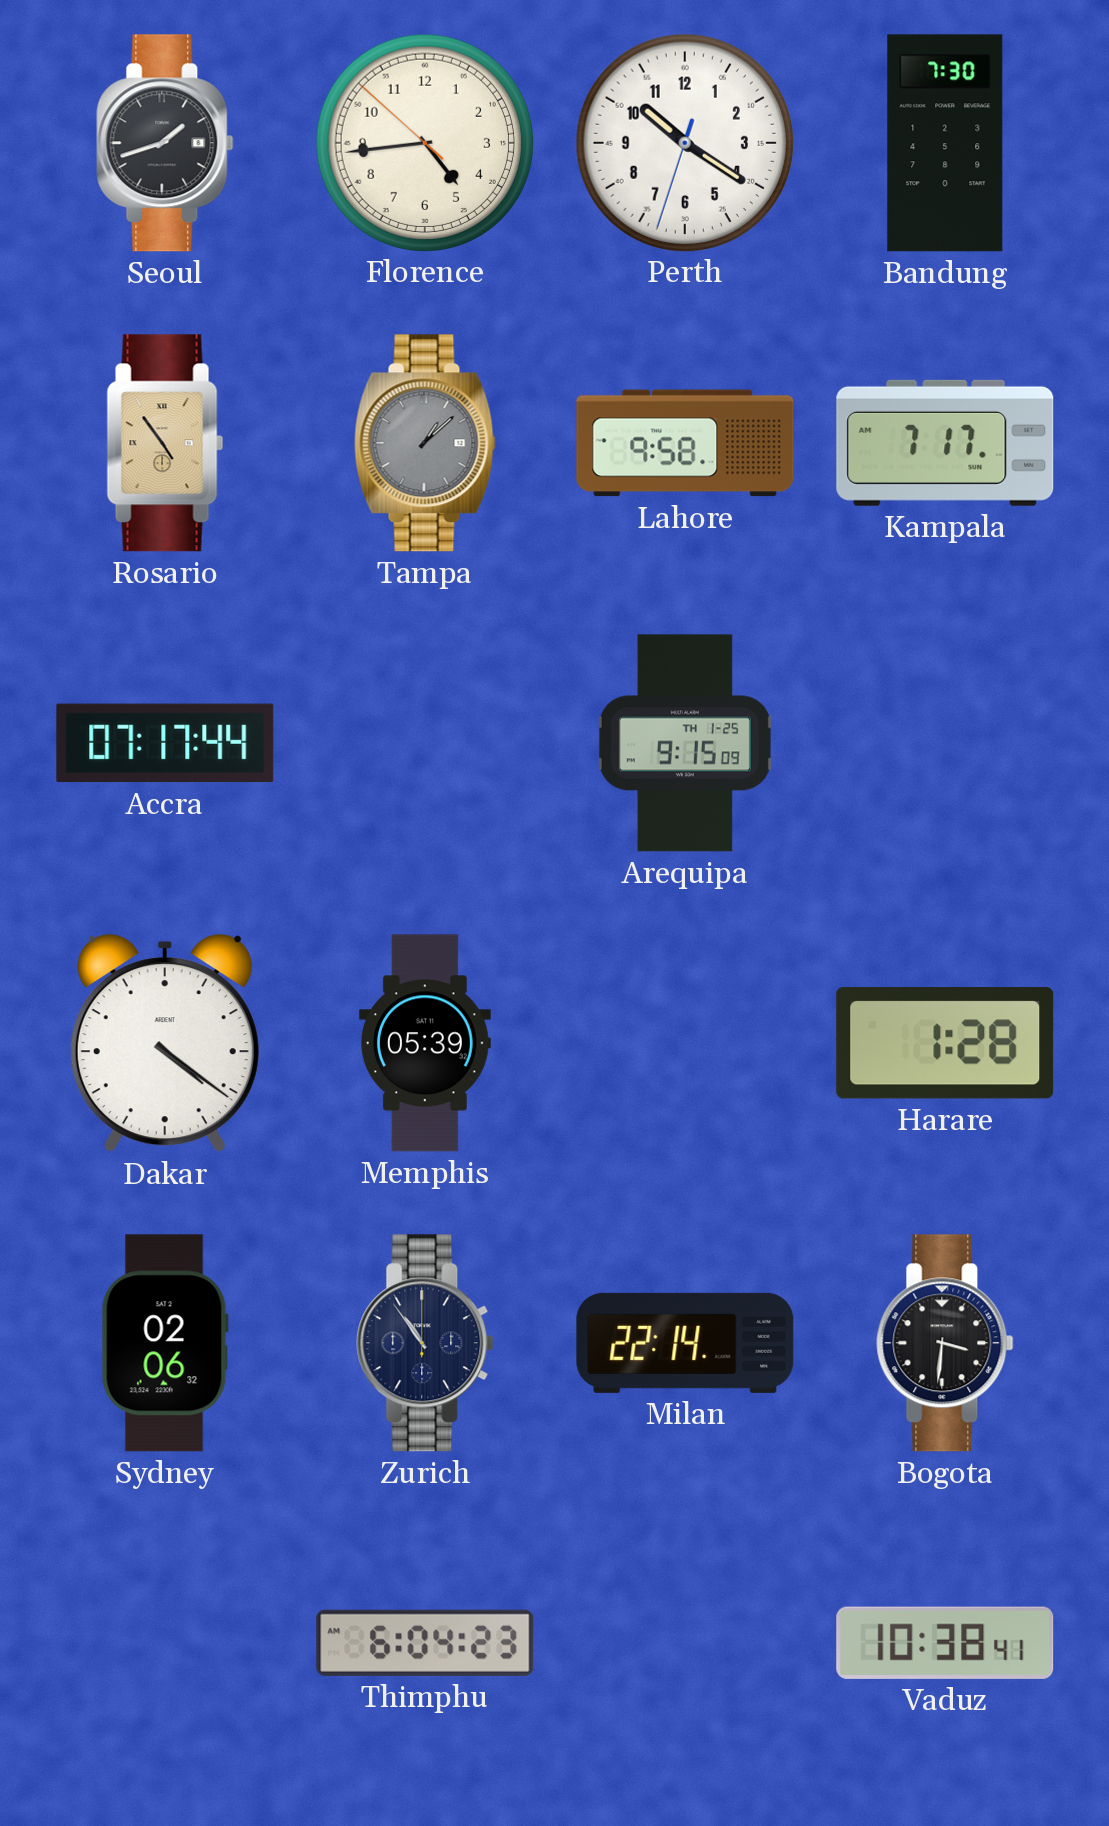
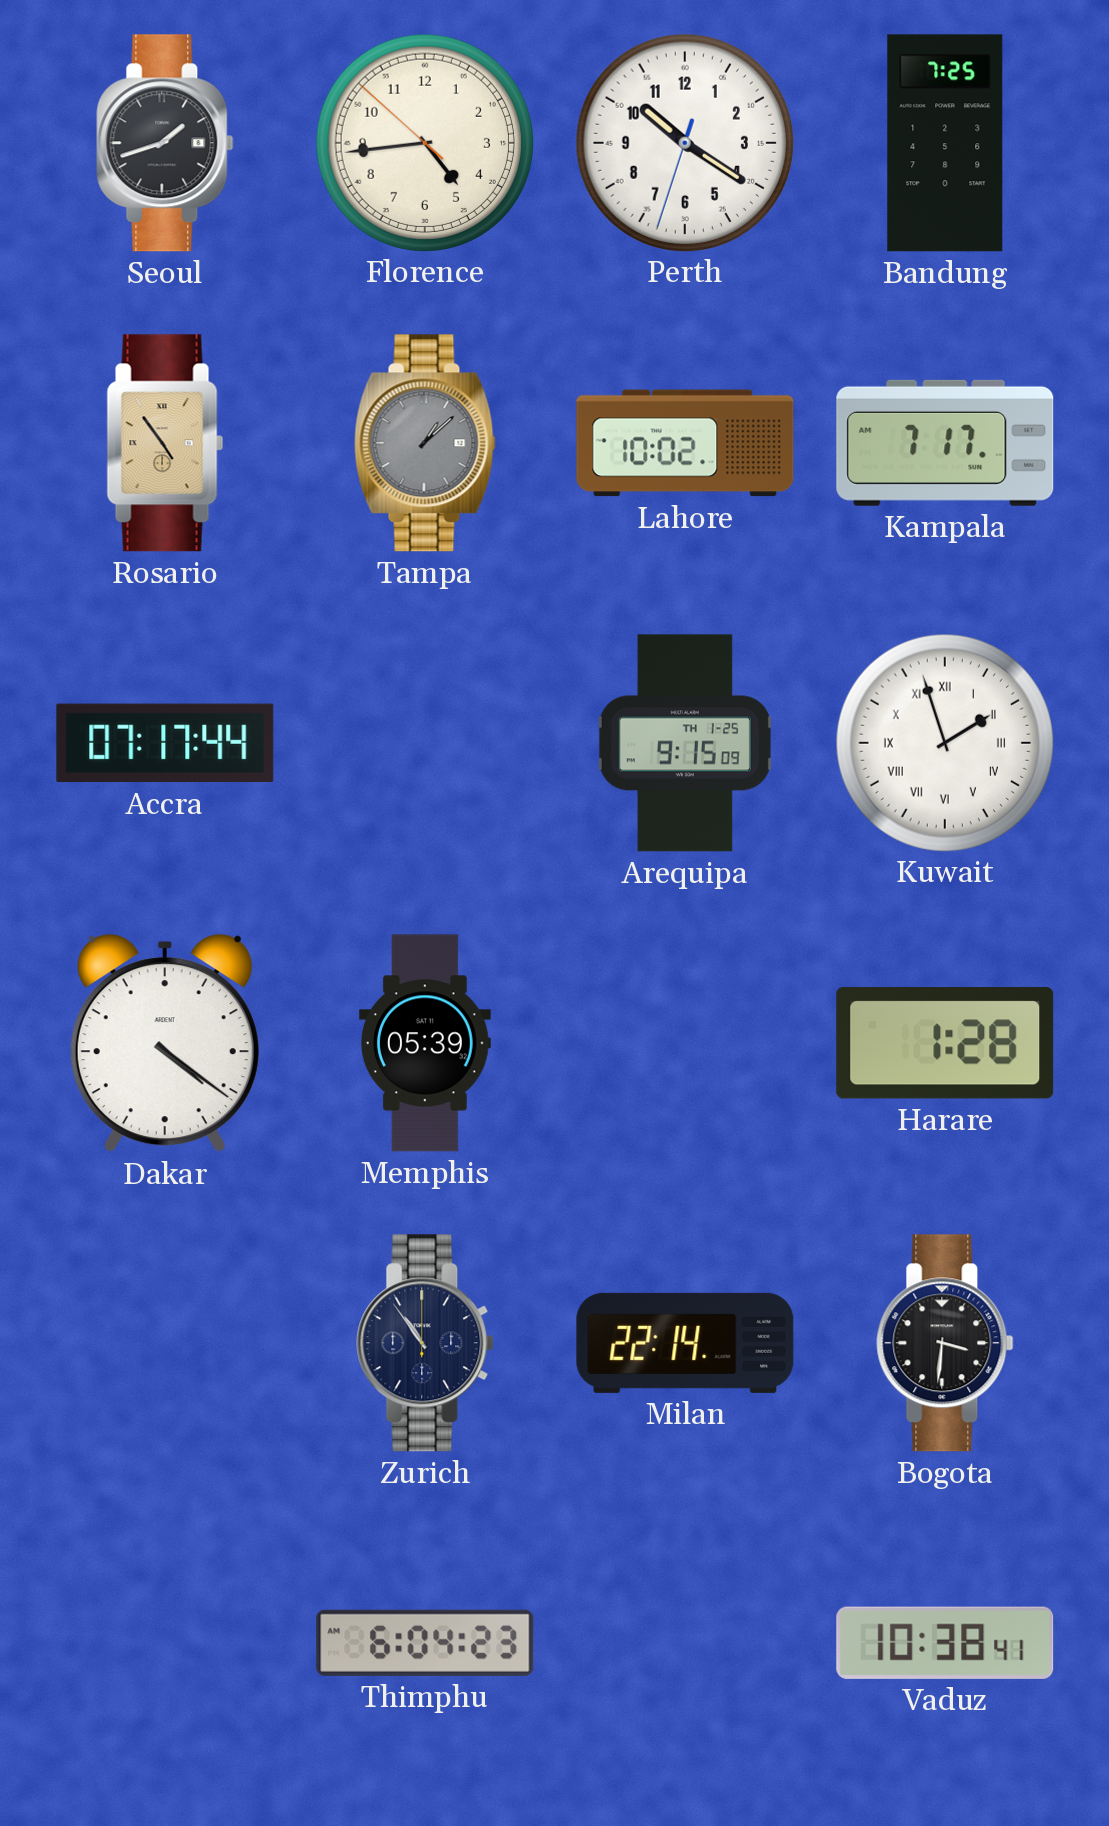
Bandung: 7:30 -> 7:25 (945, 143)
Lahore: 9:58 -> 10:02 (685, 443)
Kuwait: none -> 1:57 (944, 742)
Sydney: 02:06 -> none (165, 1343)
